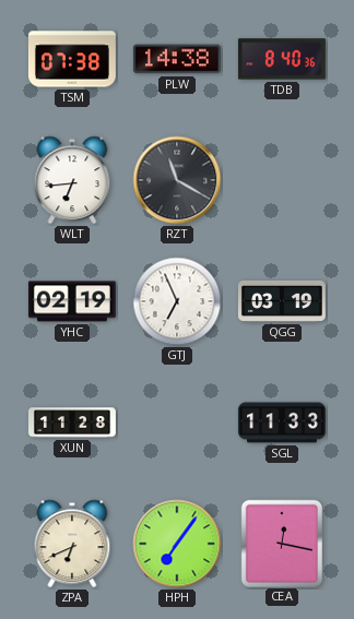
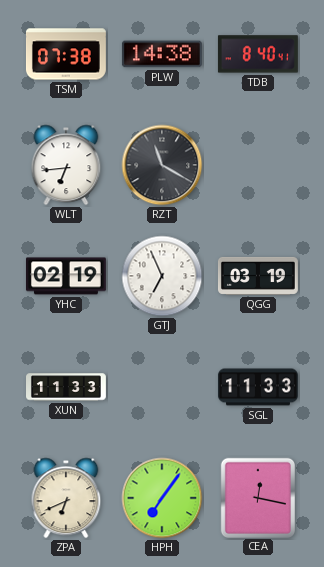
TDB: 8:40:36 -> 8:40:41 (258, 54)
XUN: 11:28 -> 11:33 (67, 387)
